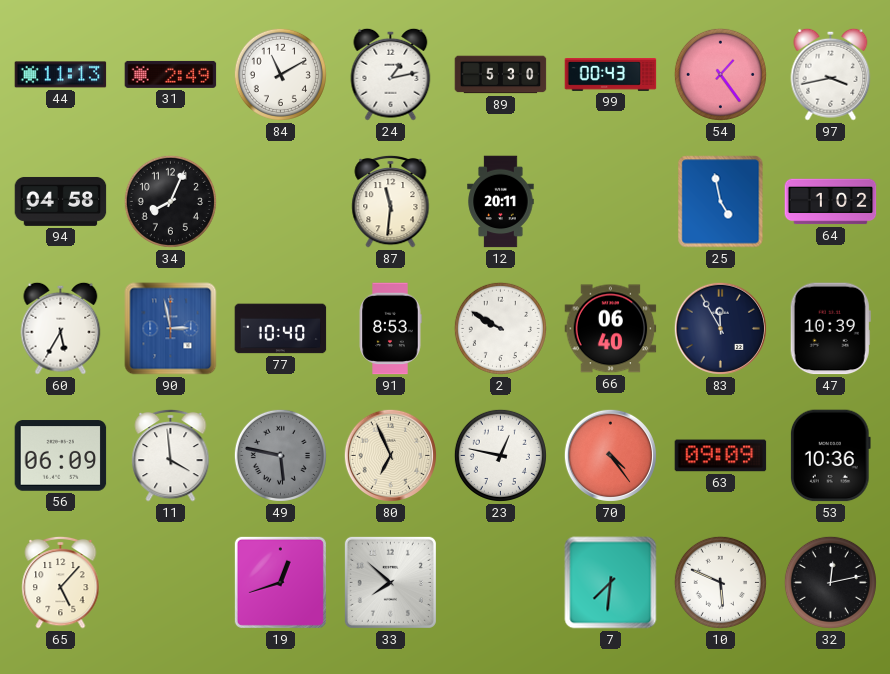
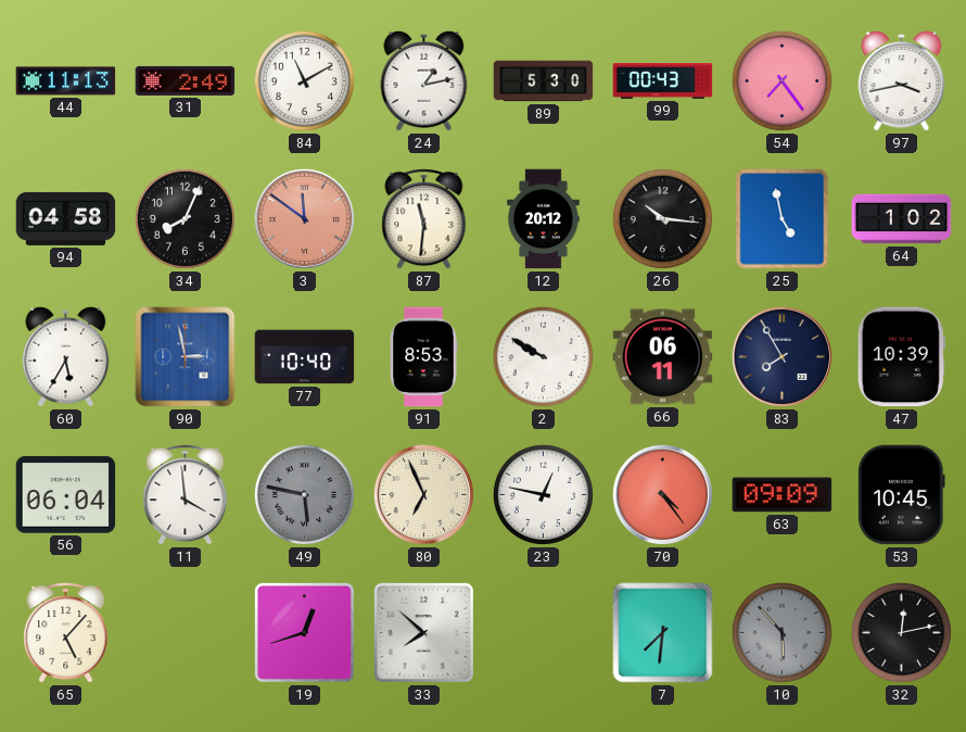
54: 1:24 -> 7:24 (781, 80)
3: none -> 11:51 (304, 218)
12: 20:11 -> 20:12 (544, 219)
26: none -> 10:16 (662, 218)
66: 06:40 -> 06:11 (663, 357)
83: 11:55 -> 7:55 (781, 356)
56: 06:09 -> 06:04 (66, 495)
53: 10:36 -> 10:45 (901, 495)
10: 5:49 -> 5:53 (781, 632)
10 dial: white -> grey (781, 632)
